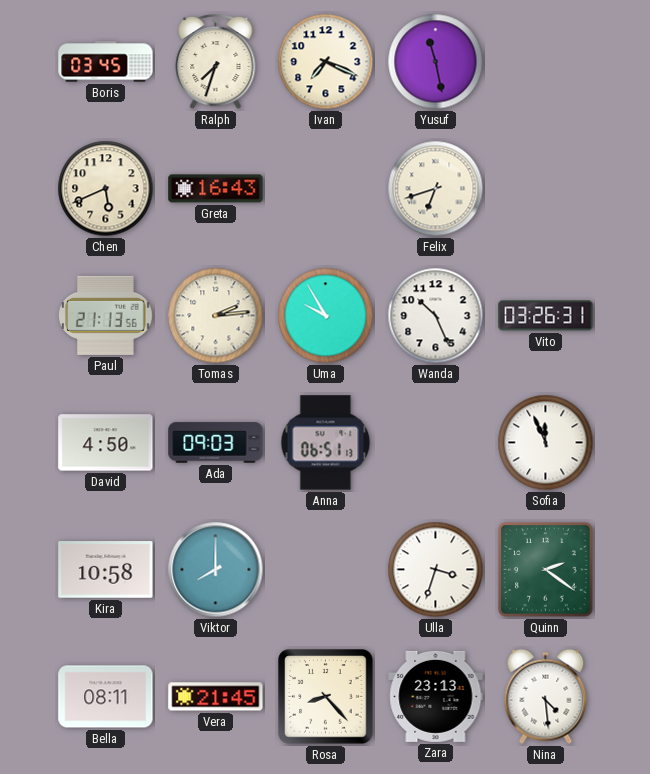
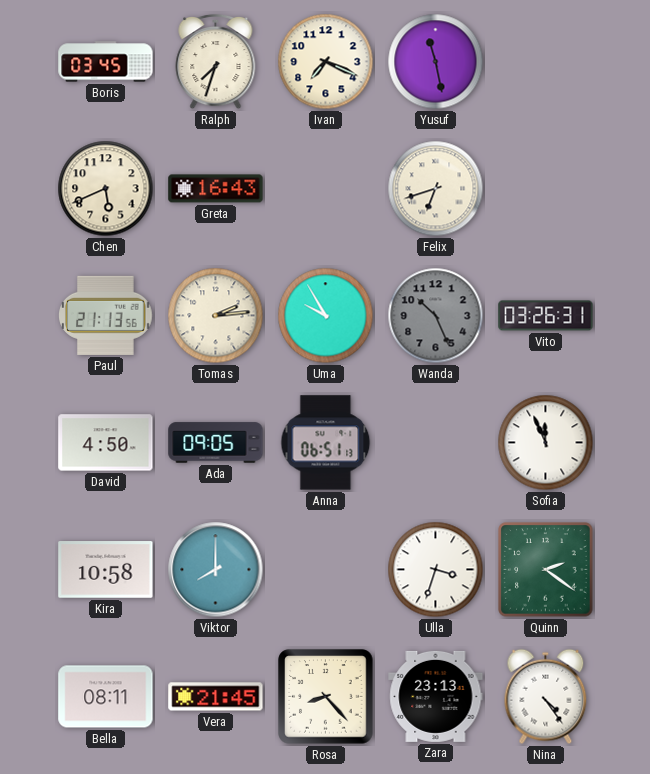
Wanda dial: white -> grey (436, 316)
Ada: 09:03 -> 09:05 (216, 443)
Nina: 4:29 -> 4:24 (546, 697)
